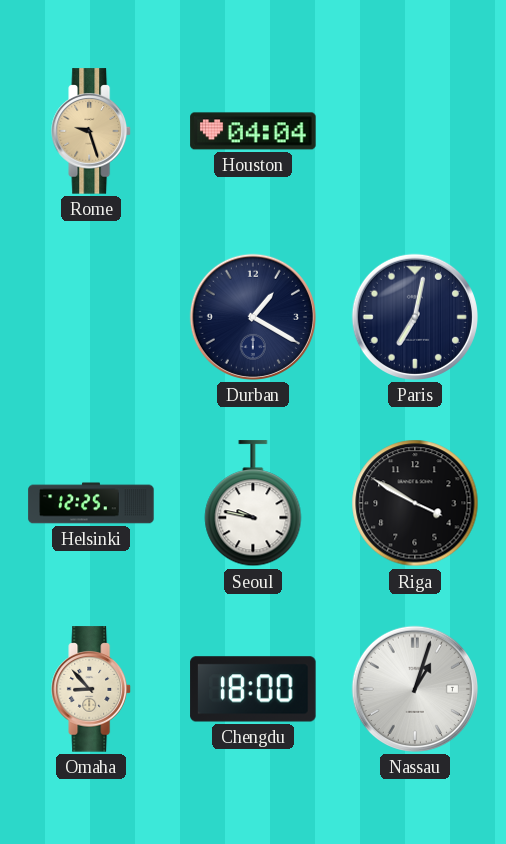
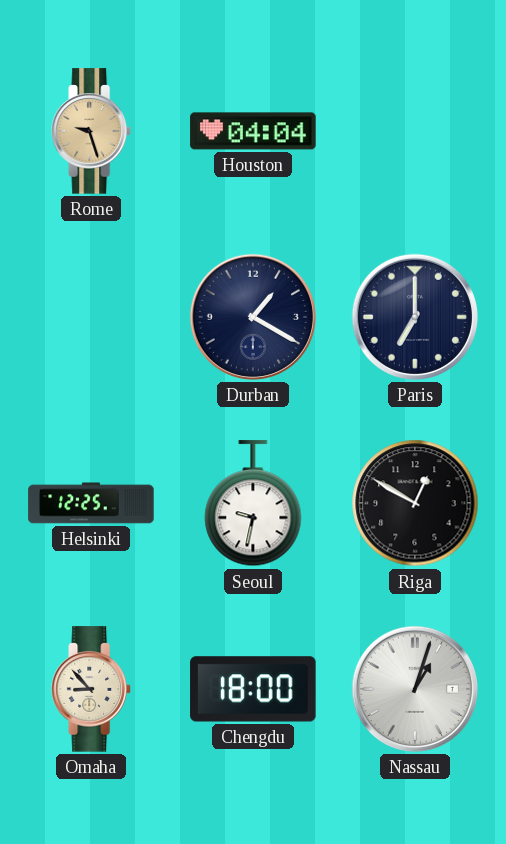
Paris: 7:02 -> 7:00 (415, 317)
Seoul: 9:47 -> 9:32 (253, 504)
Riga: 3:50 -> 12:50 (415, 503)
